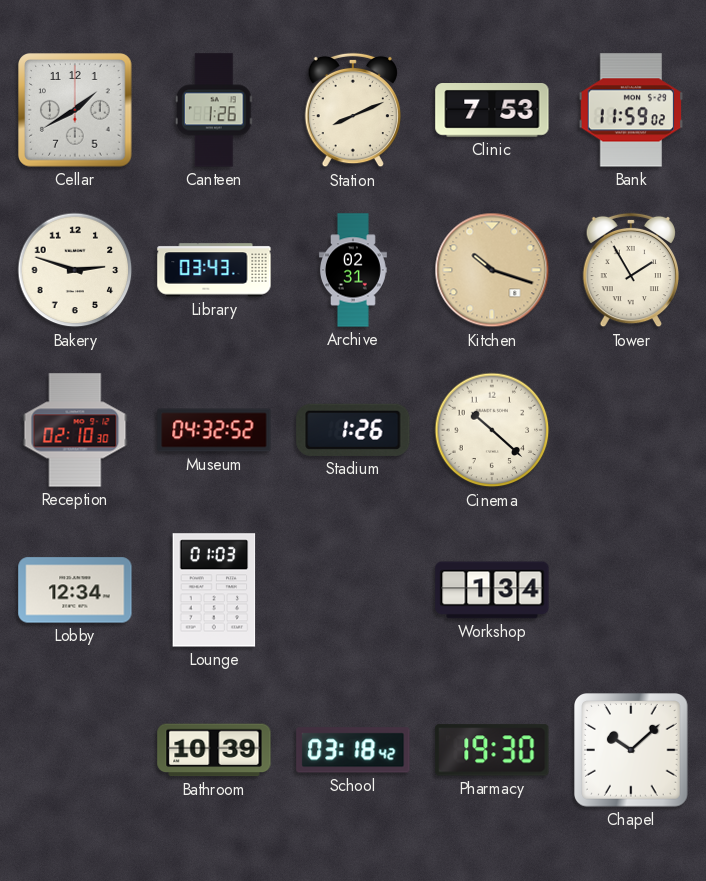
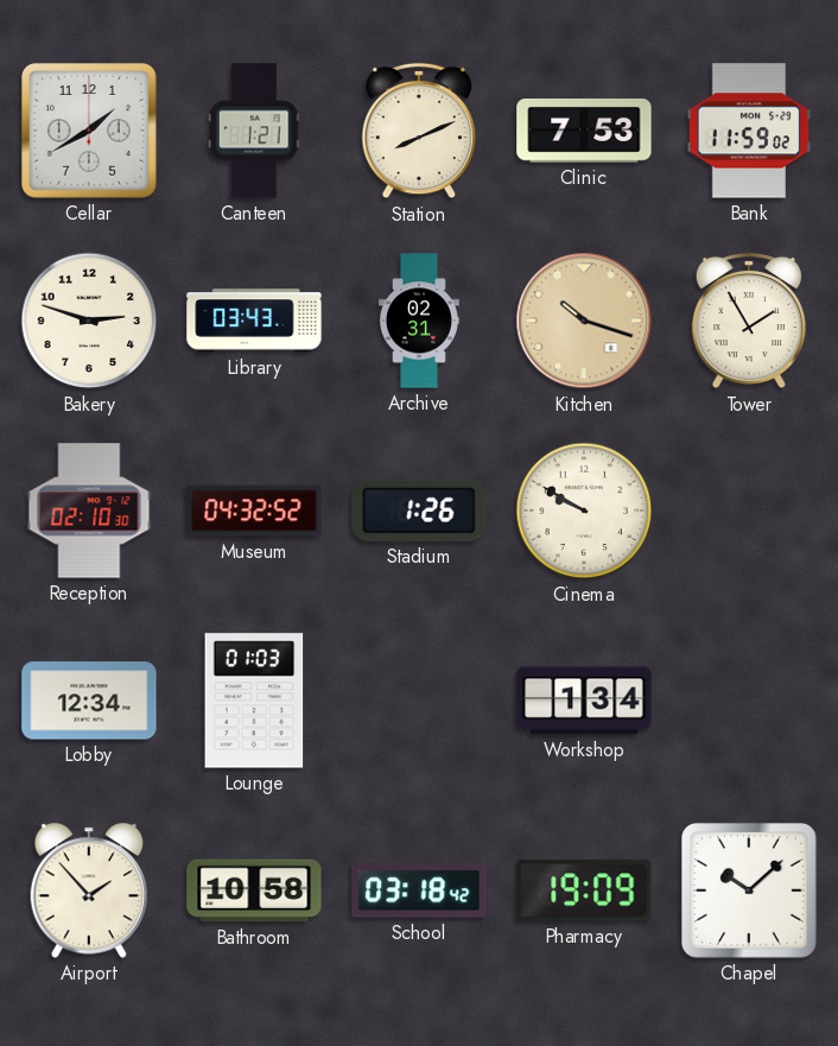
Canteen: 1:26 -> 1:21 (255, 131)
Cinema: 10:22 -> 9:50 (584, 511)
Airport: none -> 1:53 (88, 890)
Bathroom: 10:39 -> 10:58 (254, 890)
Pharmacy: 19:30 -> 19:09 (584, 890)
